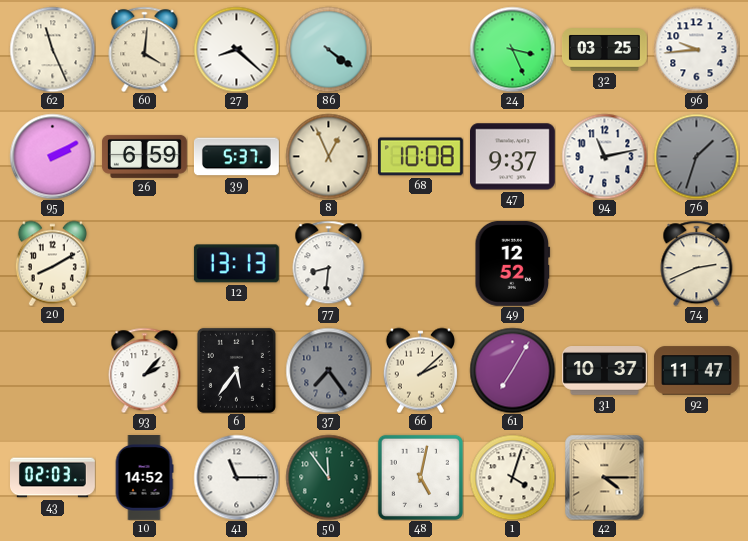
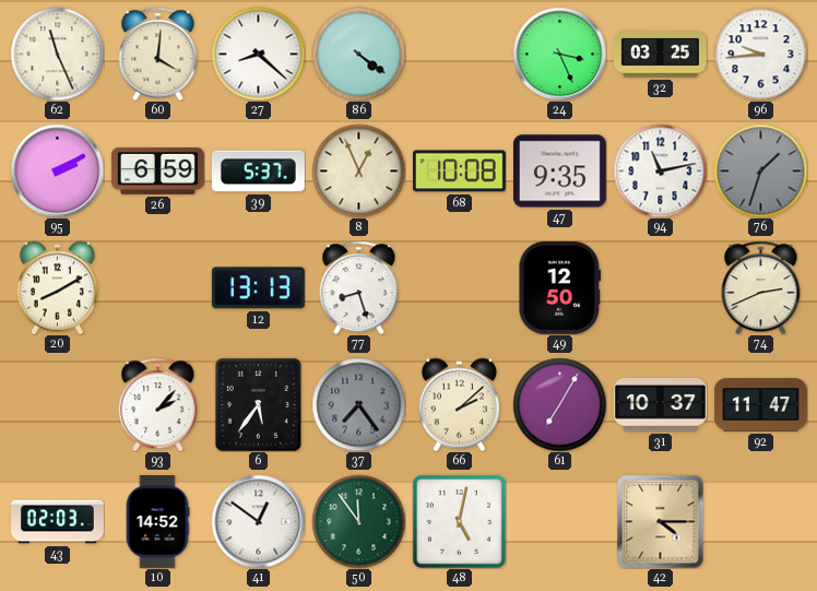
47: 9:37 -> 9:35 (559, 172)
77: 8:31 -> 8:27 (359, 287)
49: 12:52 -> 12:50 (560, 287)
41: 11:15 -> 12:51 (258, 521)
1: 4:03 -> none (512, 477)
